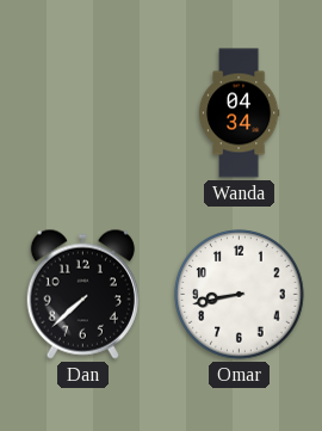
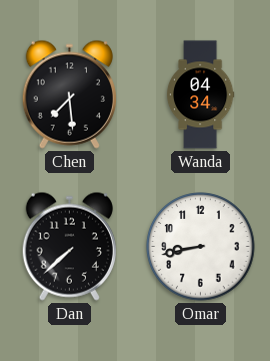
Chen: none -> 7:29 (69, 94)
